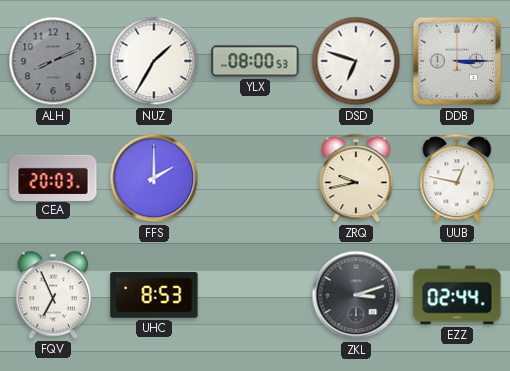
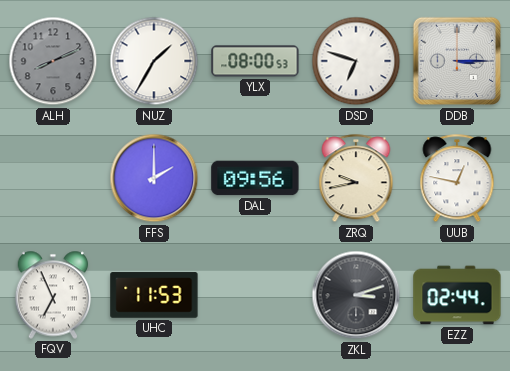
CEA: 20:03 -> none (53, 177)
DAL: none -> 09:56 (255, 178)
UHC: 8:53 -> 11:53 (154, 295)
